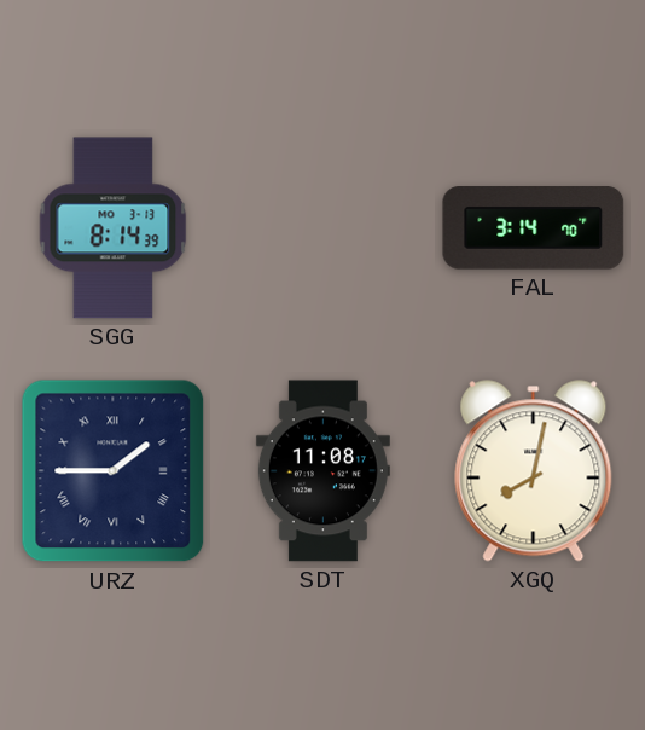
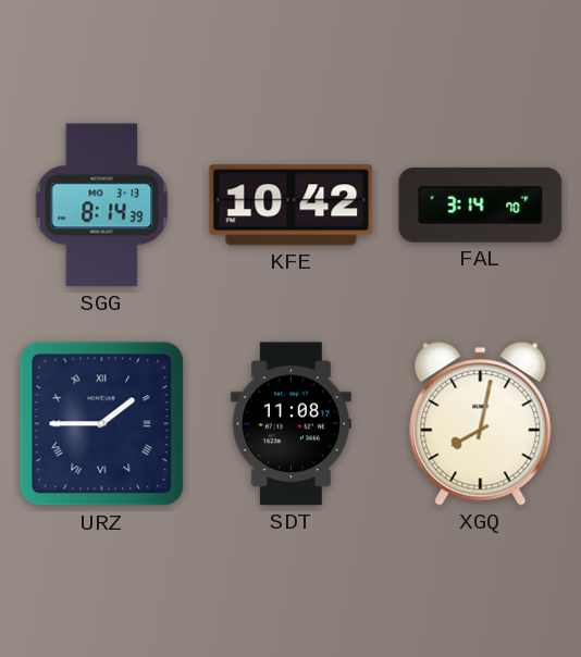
KFE: none -> 10:42 (292, 206)
